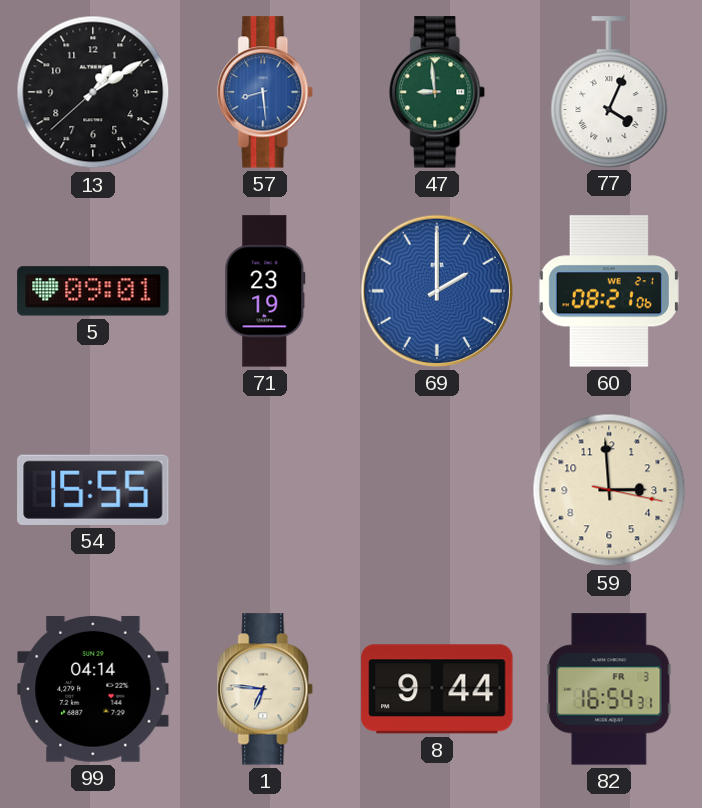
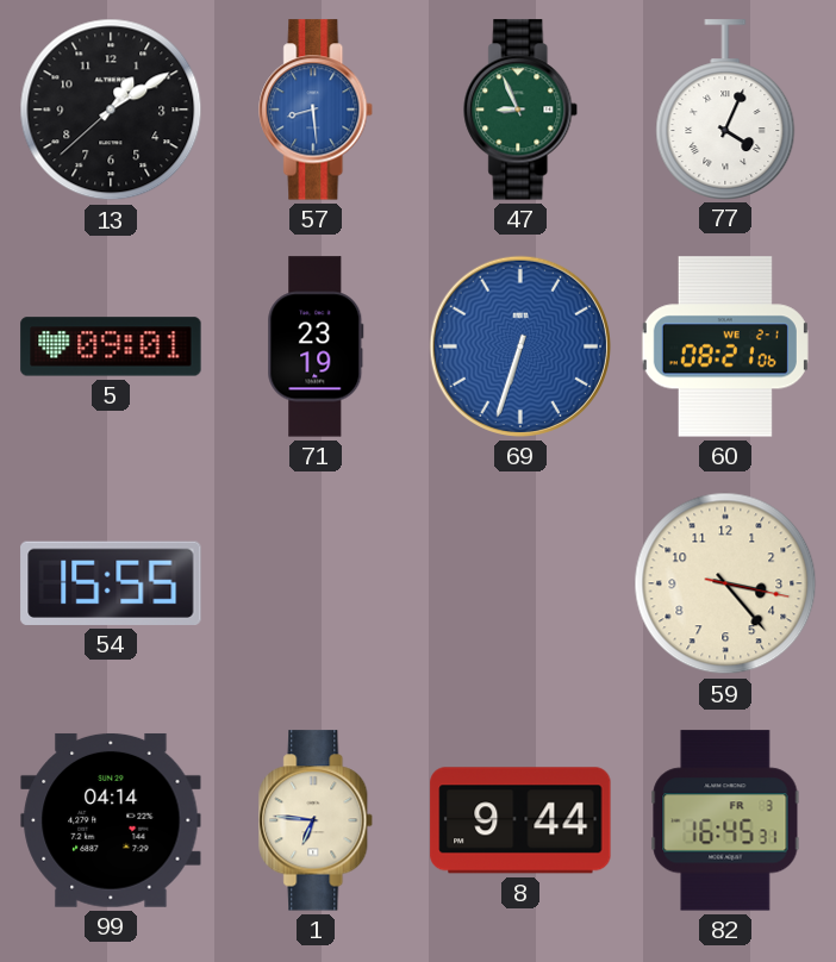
47: 8:59 -> 8:56 (522, 110)
69: 2:00 -> 6:33 (520, 346)
59: 2:59 -> 3:23 (725, 583)
82: 16:54 -> 16:45 (725, 820)
